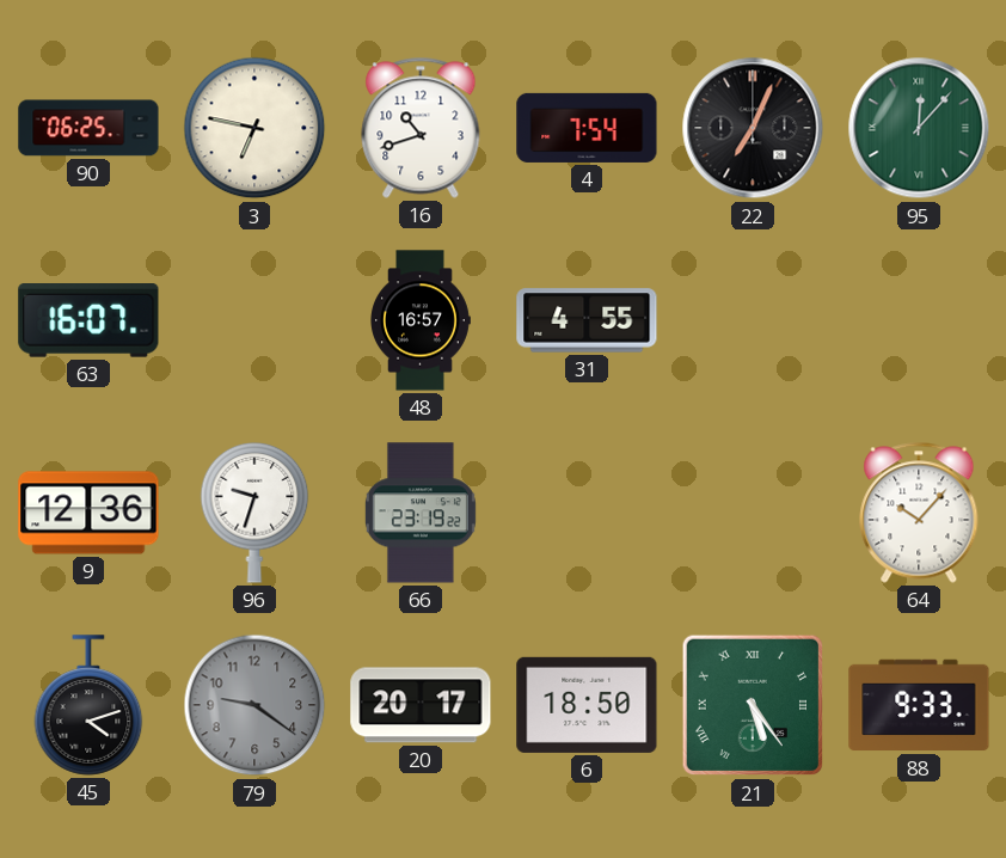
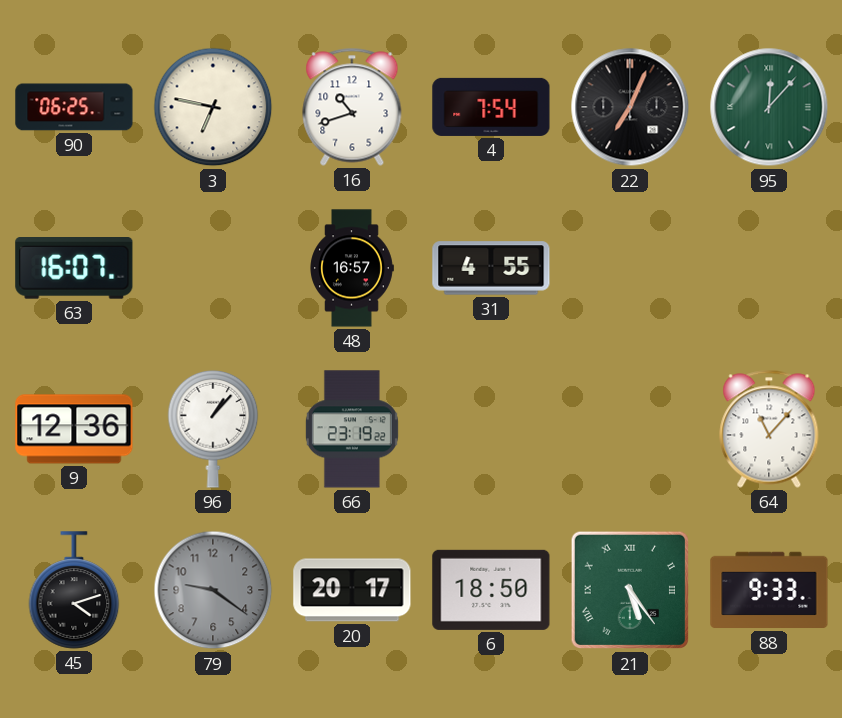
96: 9:33 -> 1:07 (213, 429)
64: 10:07 -> 11:07 (769, 429)
